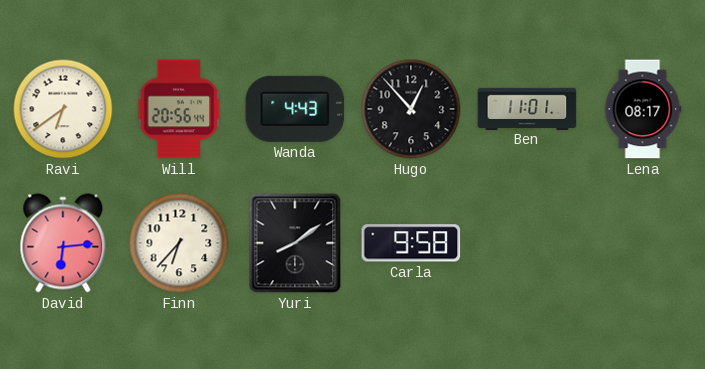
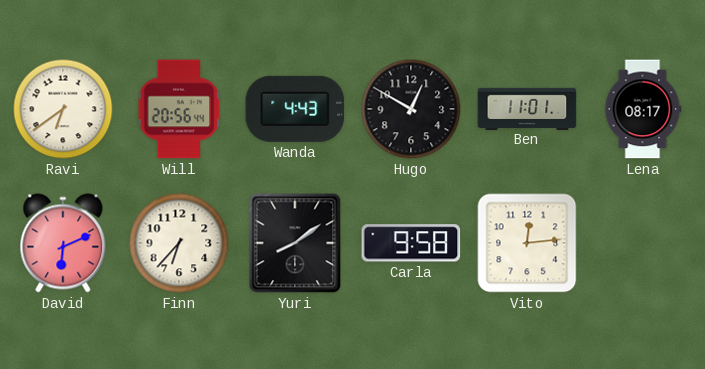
Hugo: 12:53 -> 12:50 (411, 109)
David: 6:14 -> 6:11 (63, 243)
Vito: none -> 12:14 (527, 243)
